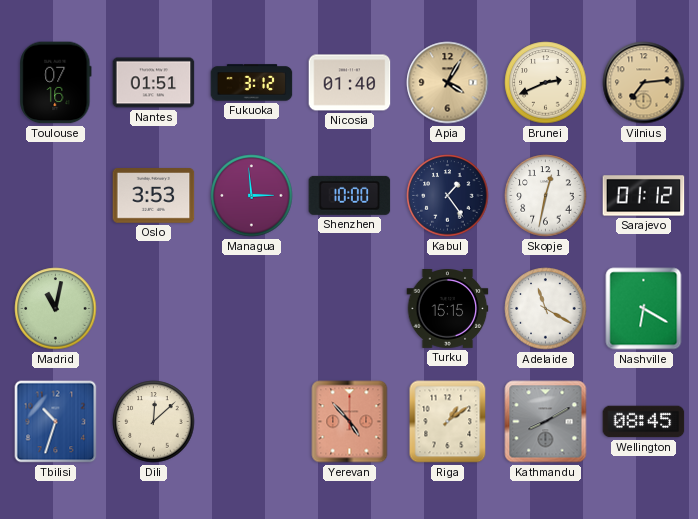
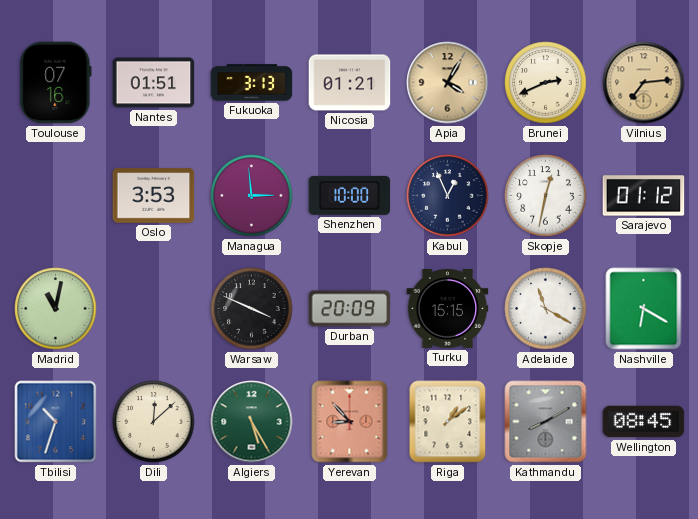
Fukuoka: 3:12 -> 3:13 (252, 83)
Nicosia: 01:40 -> 01:21 (350, 83)
Kabul: 1:24 -> 12:56 (448, 196)
Warsaw: none -> 3:49 (252, 309)
Durban: none -> 20:09 (350, 309)
Algiers: none -> 5:25 (252, 422)
Yerevan: 4:53 -> 8:53 (350, 422)
